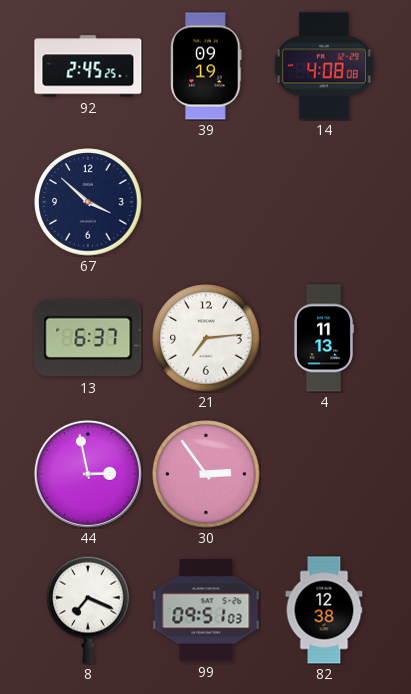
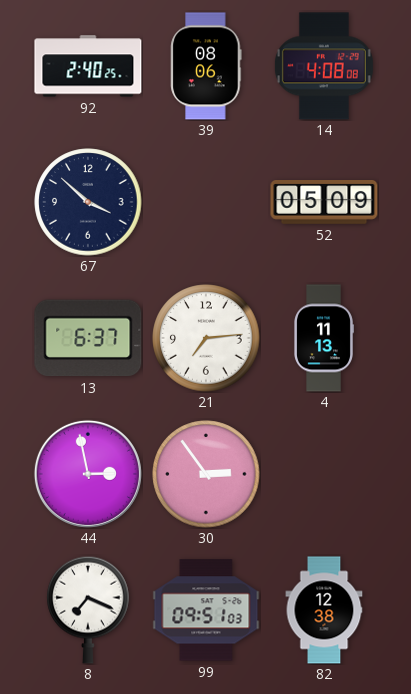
92: 2:45 -> 2:40 (88, 66)
39: 09:19 -> 08:06 (206, 66)
52: none -> 05:09 (324, 202)
